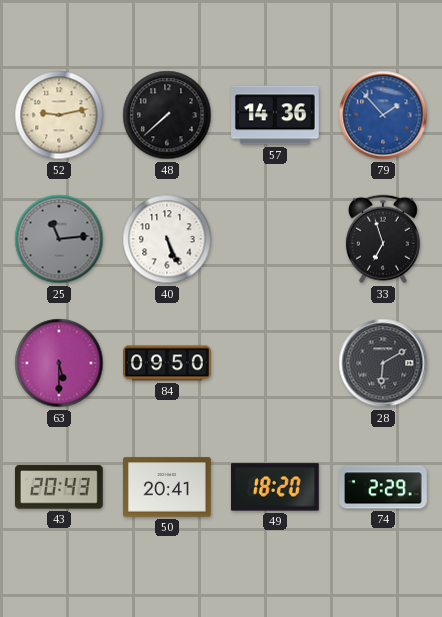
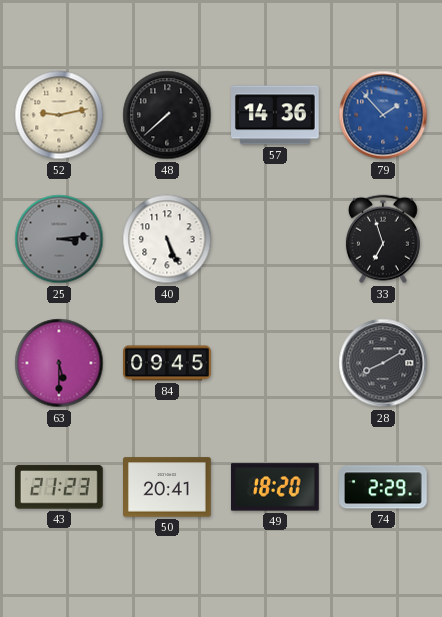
25: 11:14 -> 3:14 (59, 239)
84: 09:50 -> 09:45 (168, 363)
28: 6:10 -> 8:10 (383, 363)
43: 20:43 -> 21:23 (59, 487)
